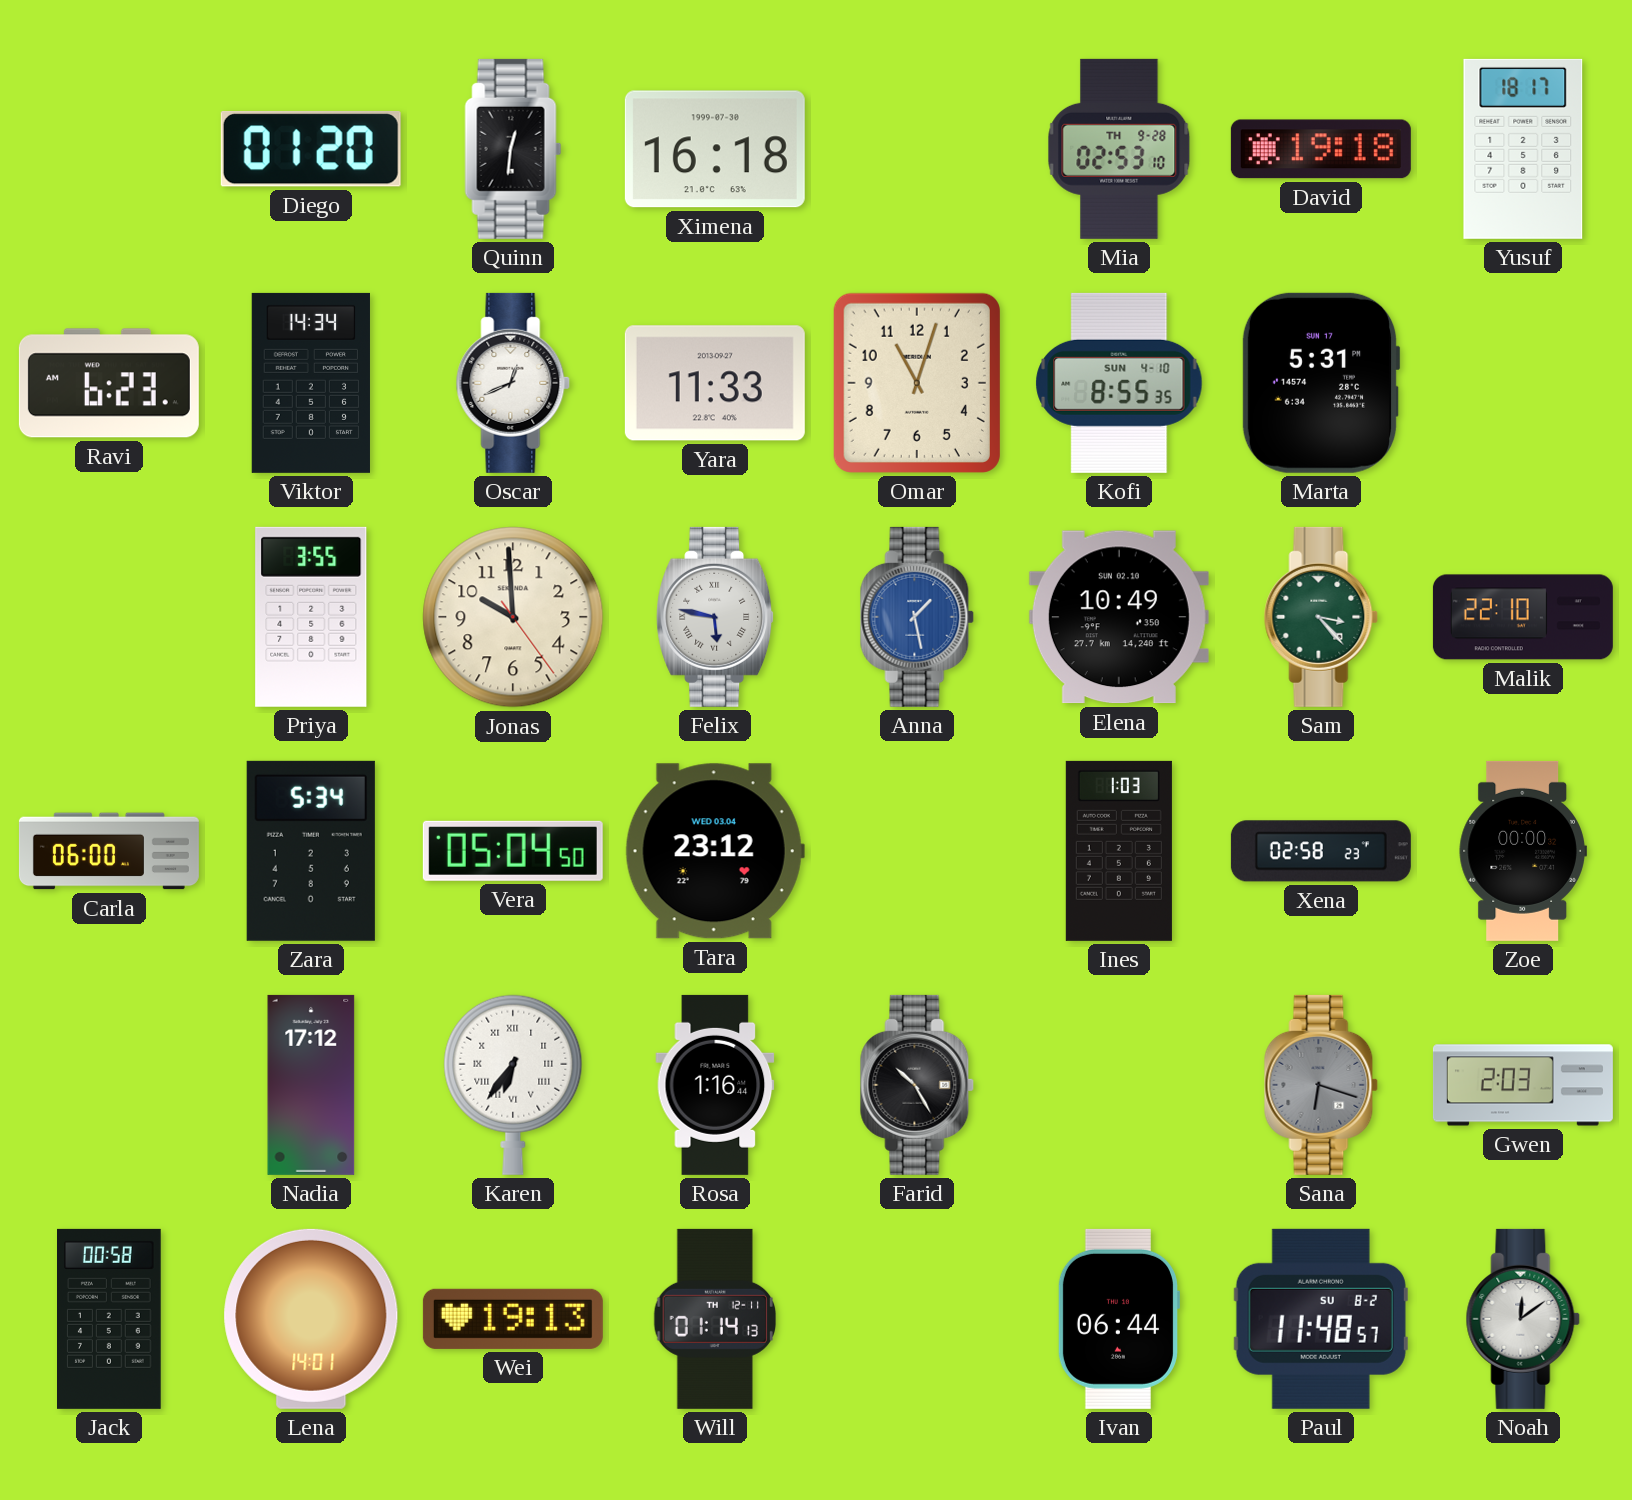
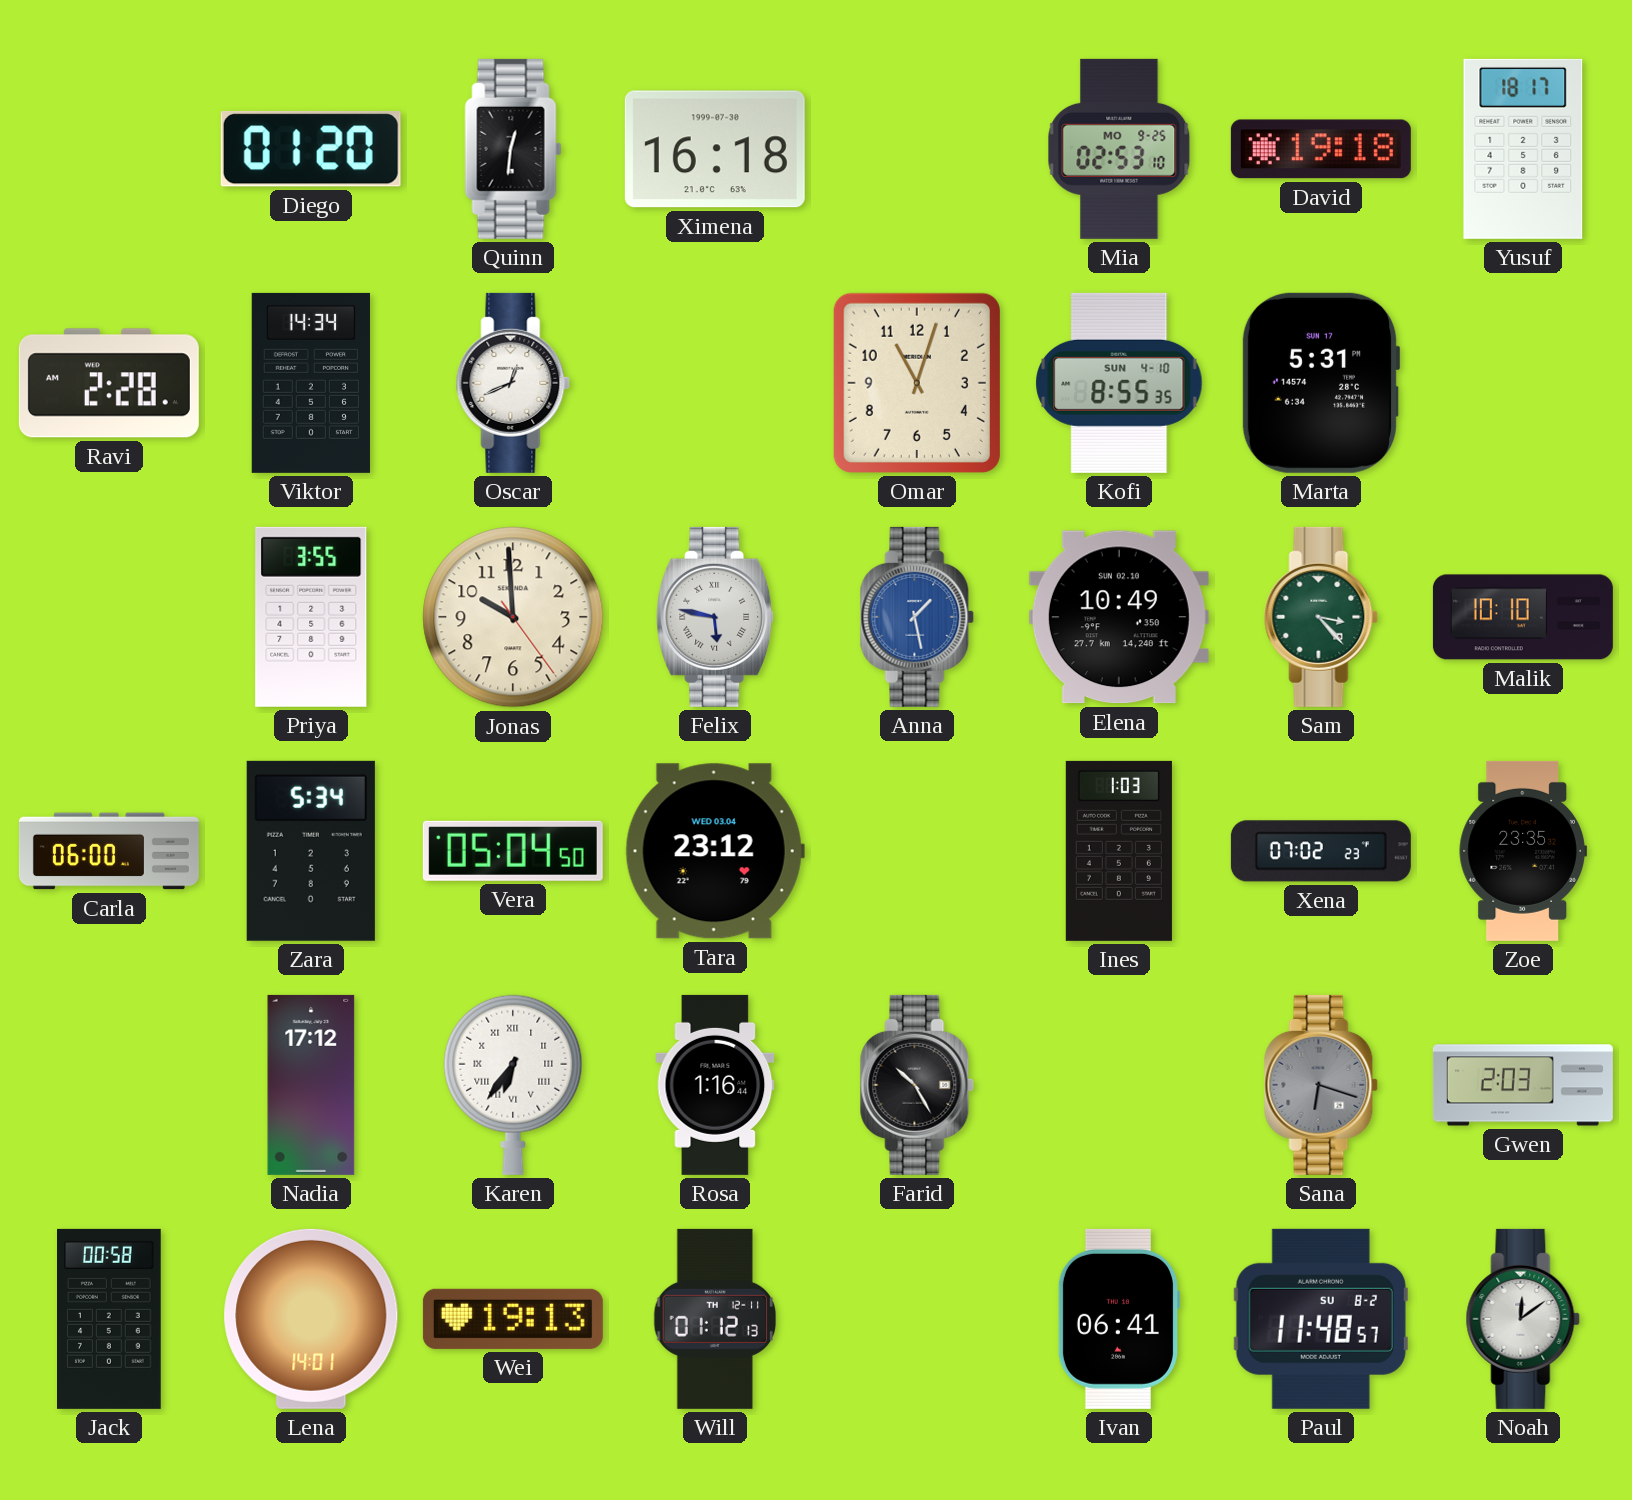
Mia date: TH 9-28 -> MO 9-25 (1119, 149)
Ravi: 6:23 -> 2:28 (109, 383)
Yara: 11:33 -> none (715, 383)
Malik: 22:10 -> 10:10 (1523, 617)
Xena: 02:58 -> 07:02 (1321, 851)
Zoe: 00:00 -> 23:35 (1523, 851)
Will: 01:14 -> 01:12 (715, 1319)
Ivan: 06:44 -> 06:41 (1118, 1319)
